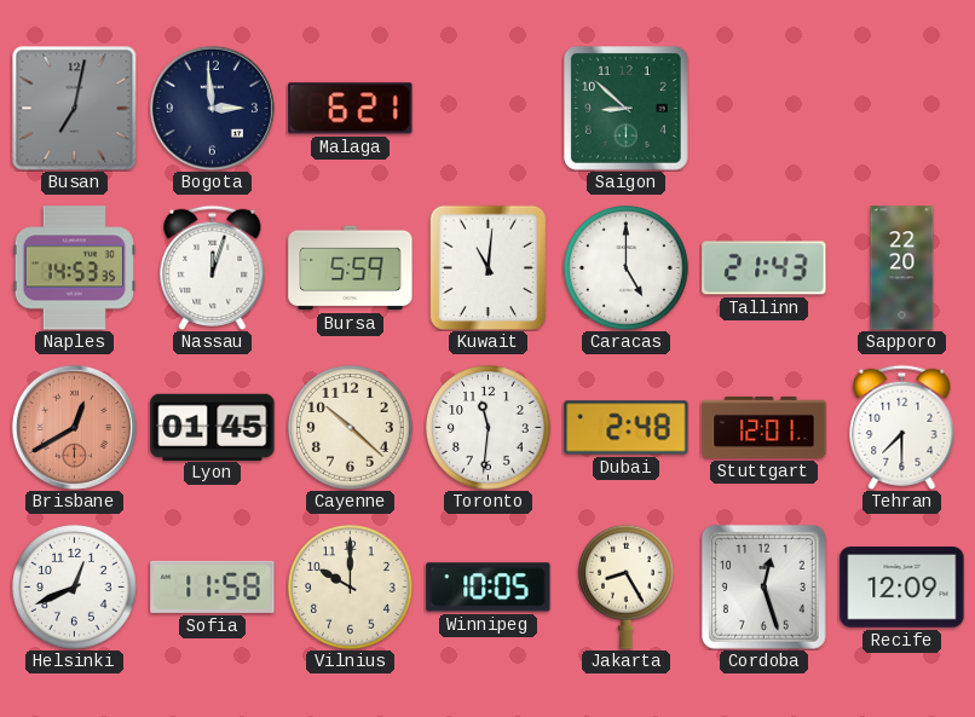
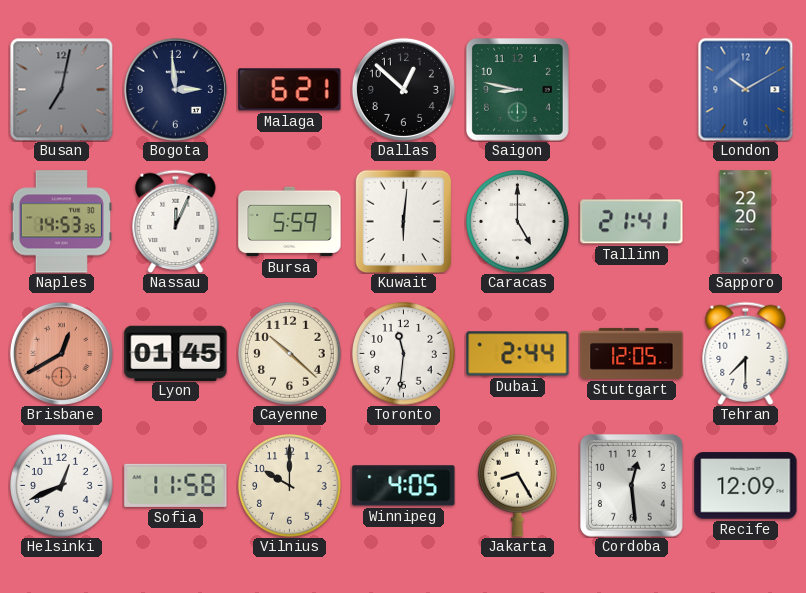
Dallas: none -> 12:52 (403, 89)
Saigon: 8:52 -> 8:47 (518, 90)
London: none -> 10:10 (746, 89)
Nassau: 12:03 -> 12:04 (176, 221)
Kuwait: 11:01 -> 6:01 (404, 221)
Tallinn: 21:43 -> 21:41 (632, 222)
Dubai: 2:48 -> 2:44 (518, 354)
Stuttgart: 12:01 -> 12:05 (632, 353)
Winnipeg: 10:05 -> 4:05 (404, 486)
Cordoba: 12:27 -> 12:29 (632, 486)
